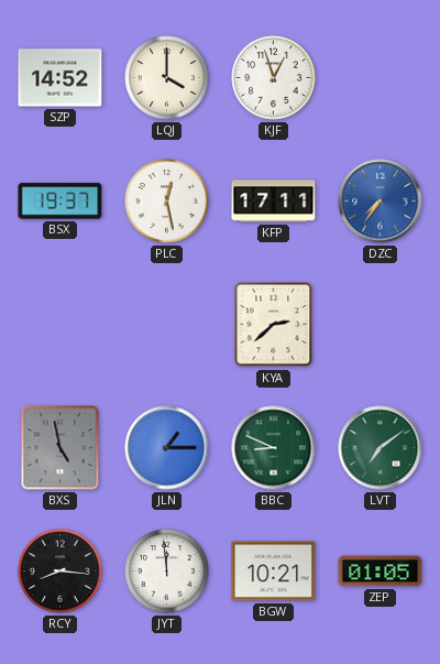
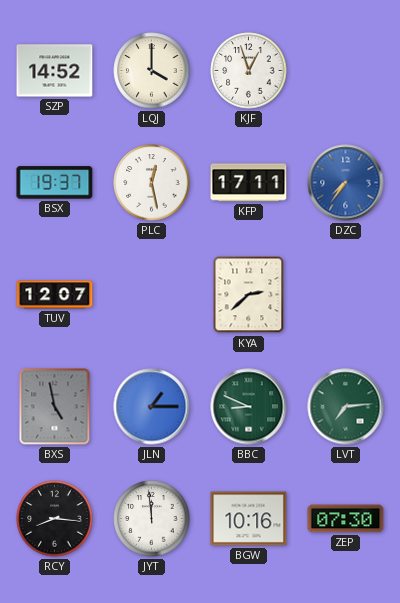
TUV: none -> 12:07 (55, 295)
LVT: 7:09 -> 7:14 (346, 407)
BGW: 10:21 -> 10:16 (249, 519)
ZEP: 01:05 -> 07:30 (346, 519)
